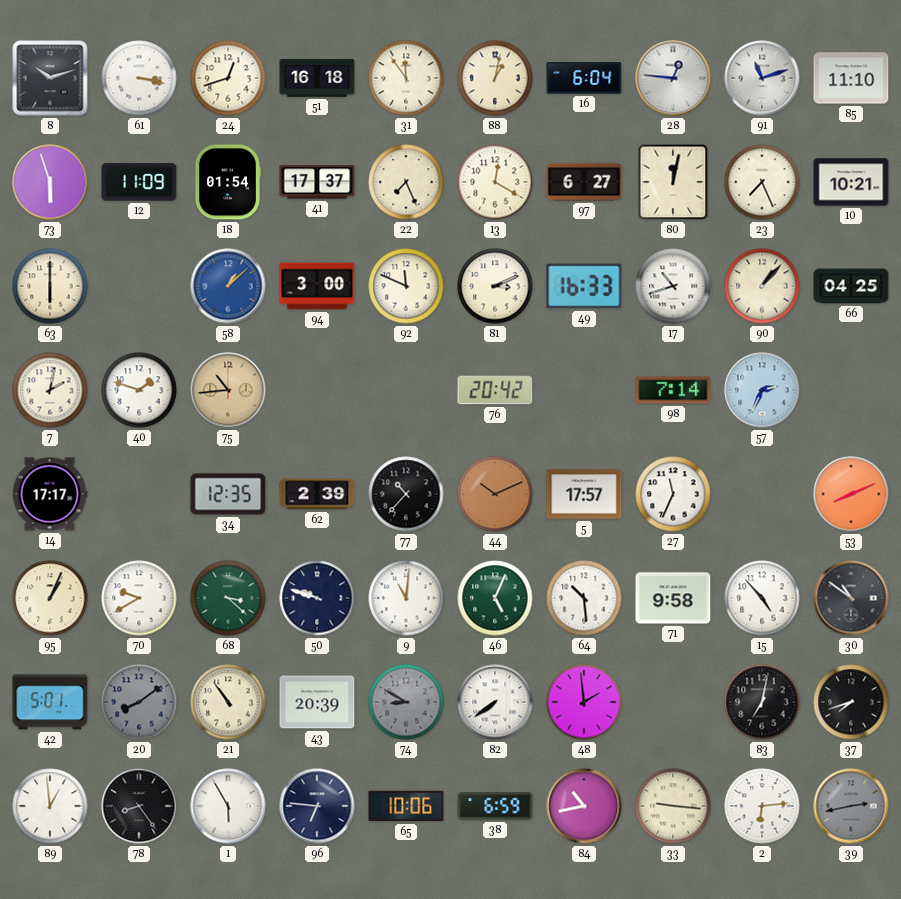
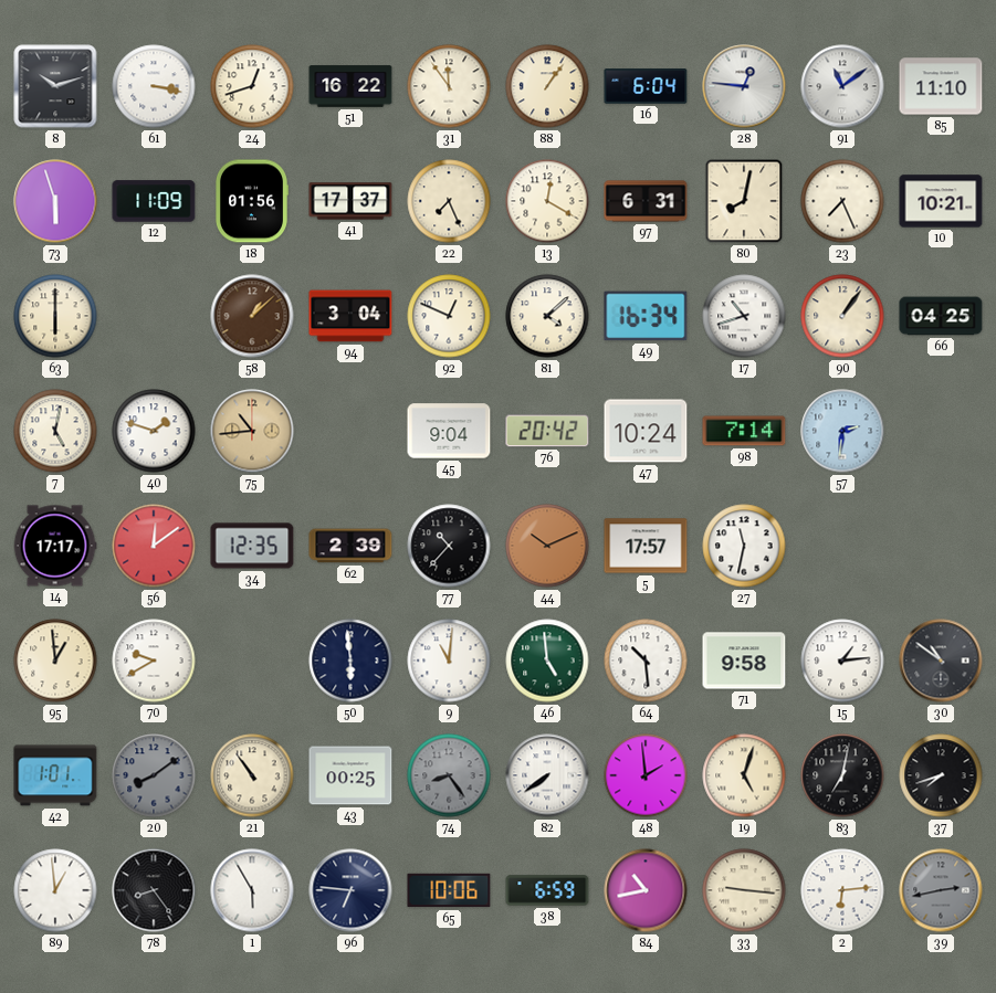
51: 16:18 -> 16:22 (350, 86)
88: 1:02 -> 1:06 (547, 86)
91: 11:12 -> 11:09 (842, 86)
18: 01:54 -> 01:56 (251, 201)
97: 6:27 -> 6:31 (646, 201)
80: 12:02 -> 8:02 (744, 201)
58 dial: blue -> brown (252, 316)
94: 3:00 -> 3:04 (350, 316)
92: 11:49 -> 12:49 (449, 316)
81: 3:11 -> 4:08 (547, 316)
49: 16:33 -> 16:34 (646, 316)
90: 1:07 -> 1:06 (842, 316)
7: 2:02 -> 5:02 (55, 431)
45: none -> 9:04 (449, 431)
47: none -> 10:24 (646, 431)
57: 2:34 -> 2:31 (842, 431)
56: none -> 12:09 (154, 546)
27: 11:34 -> 11:32 (744, 546)
53: 8:11 -> none (851, 494)
95: 1:04 -> 12:59 (55, 661)
68: 3:22 -> none (228, 598)
50: 9:48 -> 5:59 (350, 661)
46: 5:04 -> 4:59 (547, 661)
15: 4:53 -> 1:14 (842, 661)
42: 5:01 -> 1:01 (55, 775)
43: 20:39 -> 00:25 (350, 775)
74: 8:50 -> 8:24 (449, 775)
19: none -> 5:03 (744, 775)
